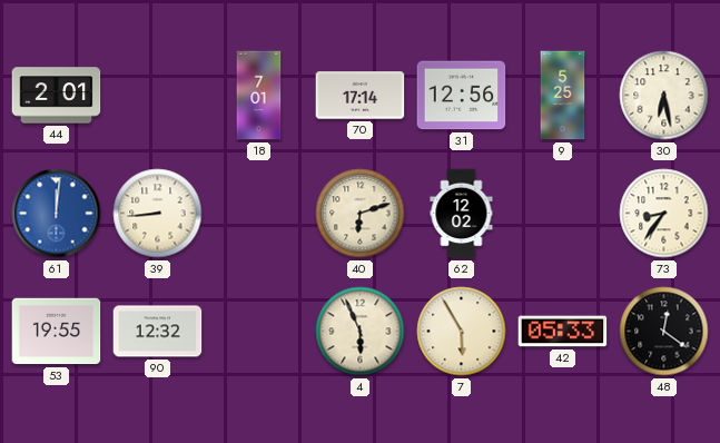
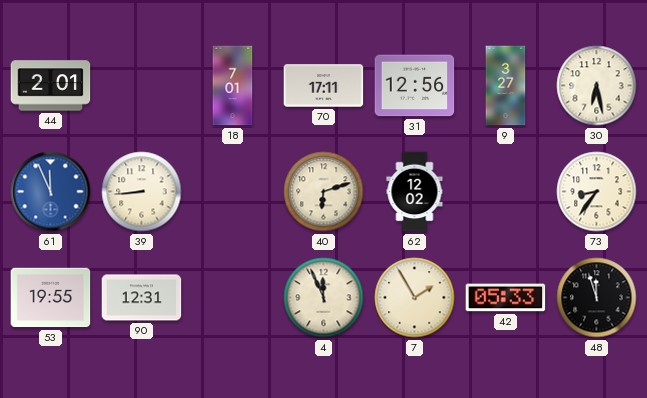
70: 17:14 -> 17:11 (324, 86)
9: 5:25 -> 3:27 (506, 86)
61: 12:01 -> 11:56 (51, 192)
90: 12:32 -> 12:31 (142, 298)
4: 5:56 -> 11:56 (324, 298)
7: 5:55 -> 1:55 (415, 298)
48: 12:21 -> 11:57 (597, 298)
